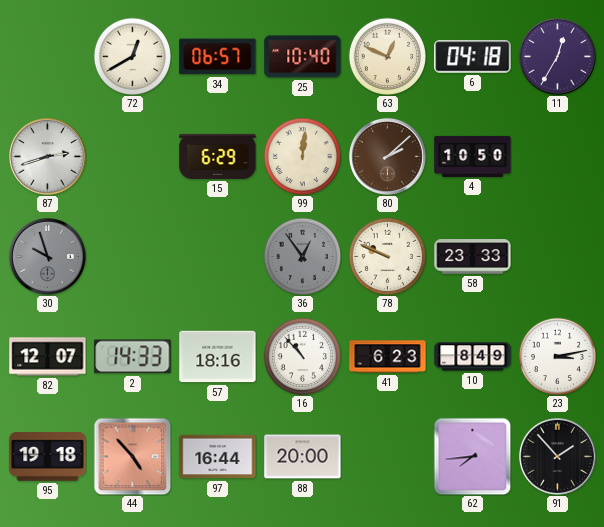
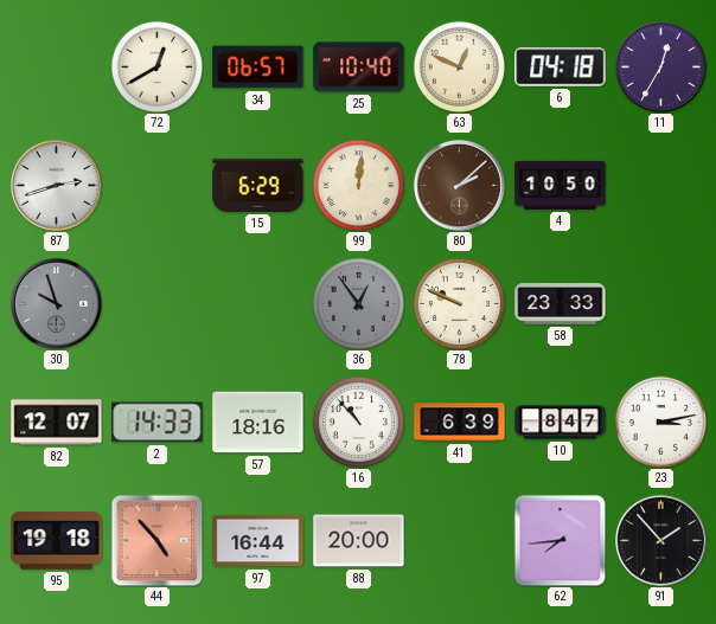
41: 6:23 -> 6:39 (460, 423)
10: 8:49 -> 8:47 (561, 423)
